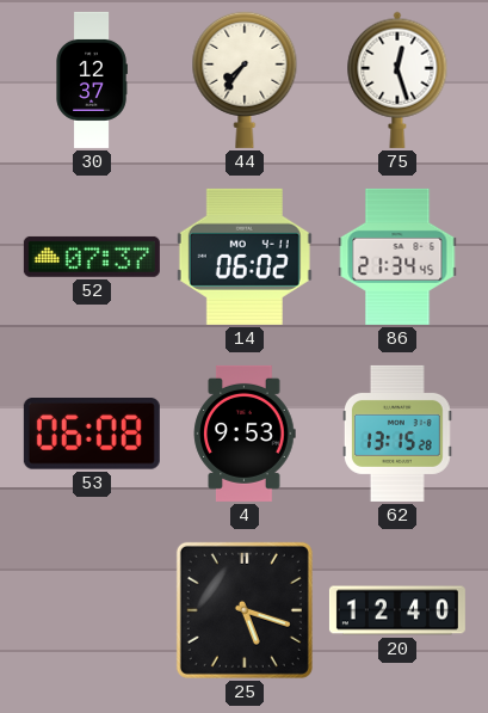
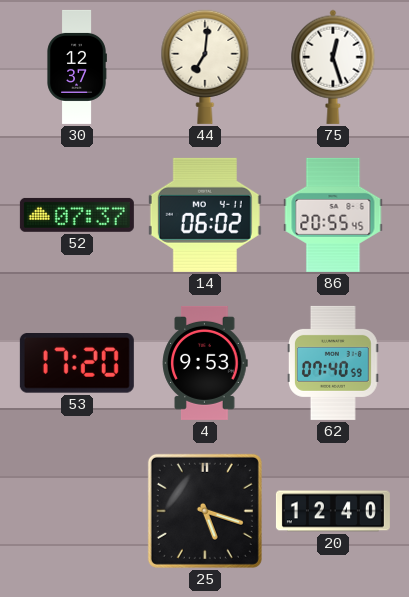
44: 7:36 -> 7:01 (205, 67)
86: 21:34 -> 20:55 (333, 215)
53: 06:08 -> 17:20 (77, 364)
62: 13:15 -> 07:40 (334, 363)
